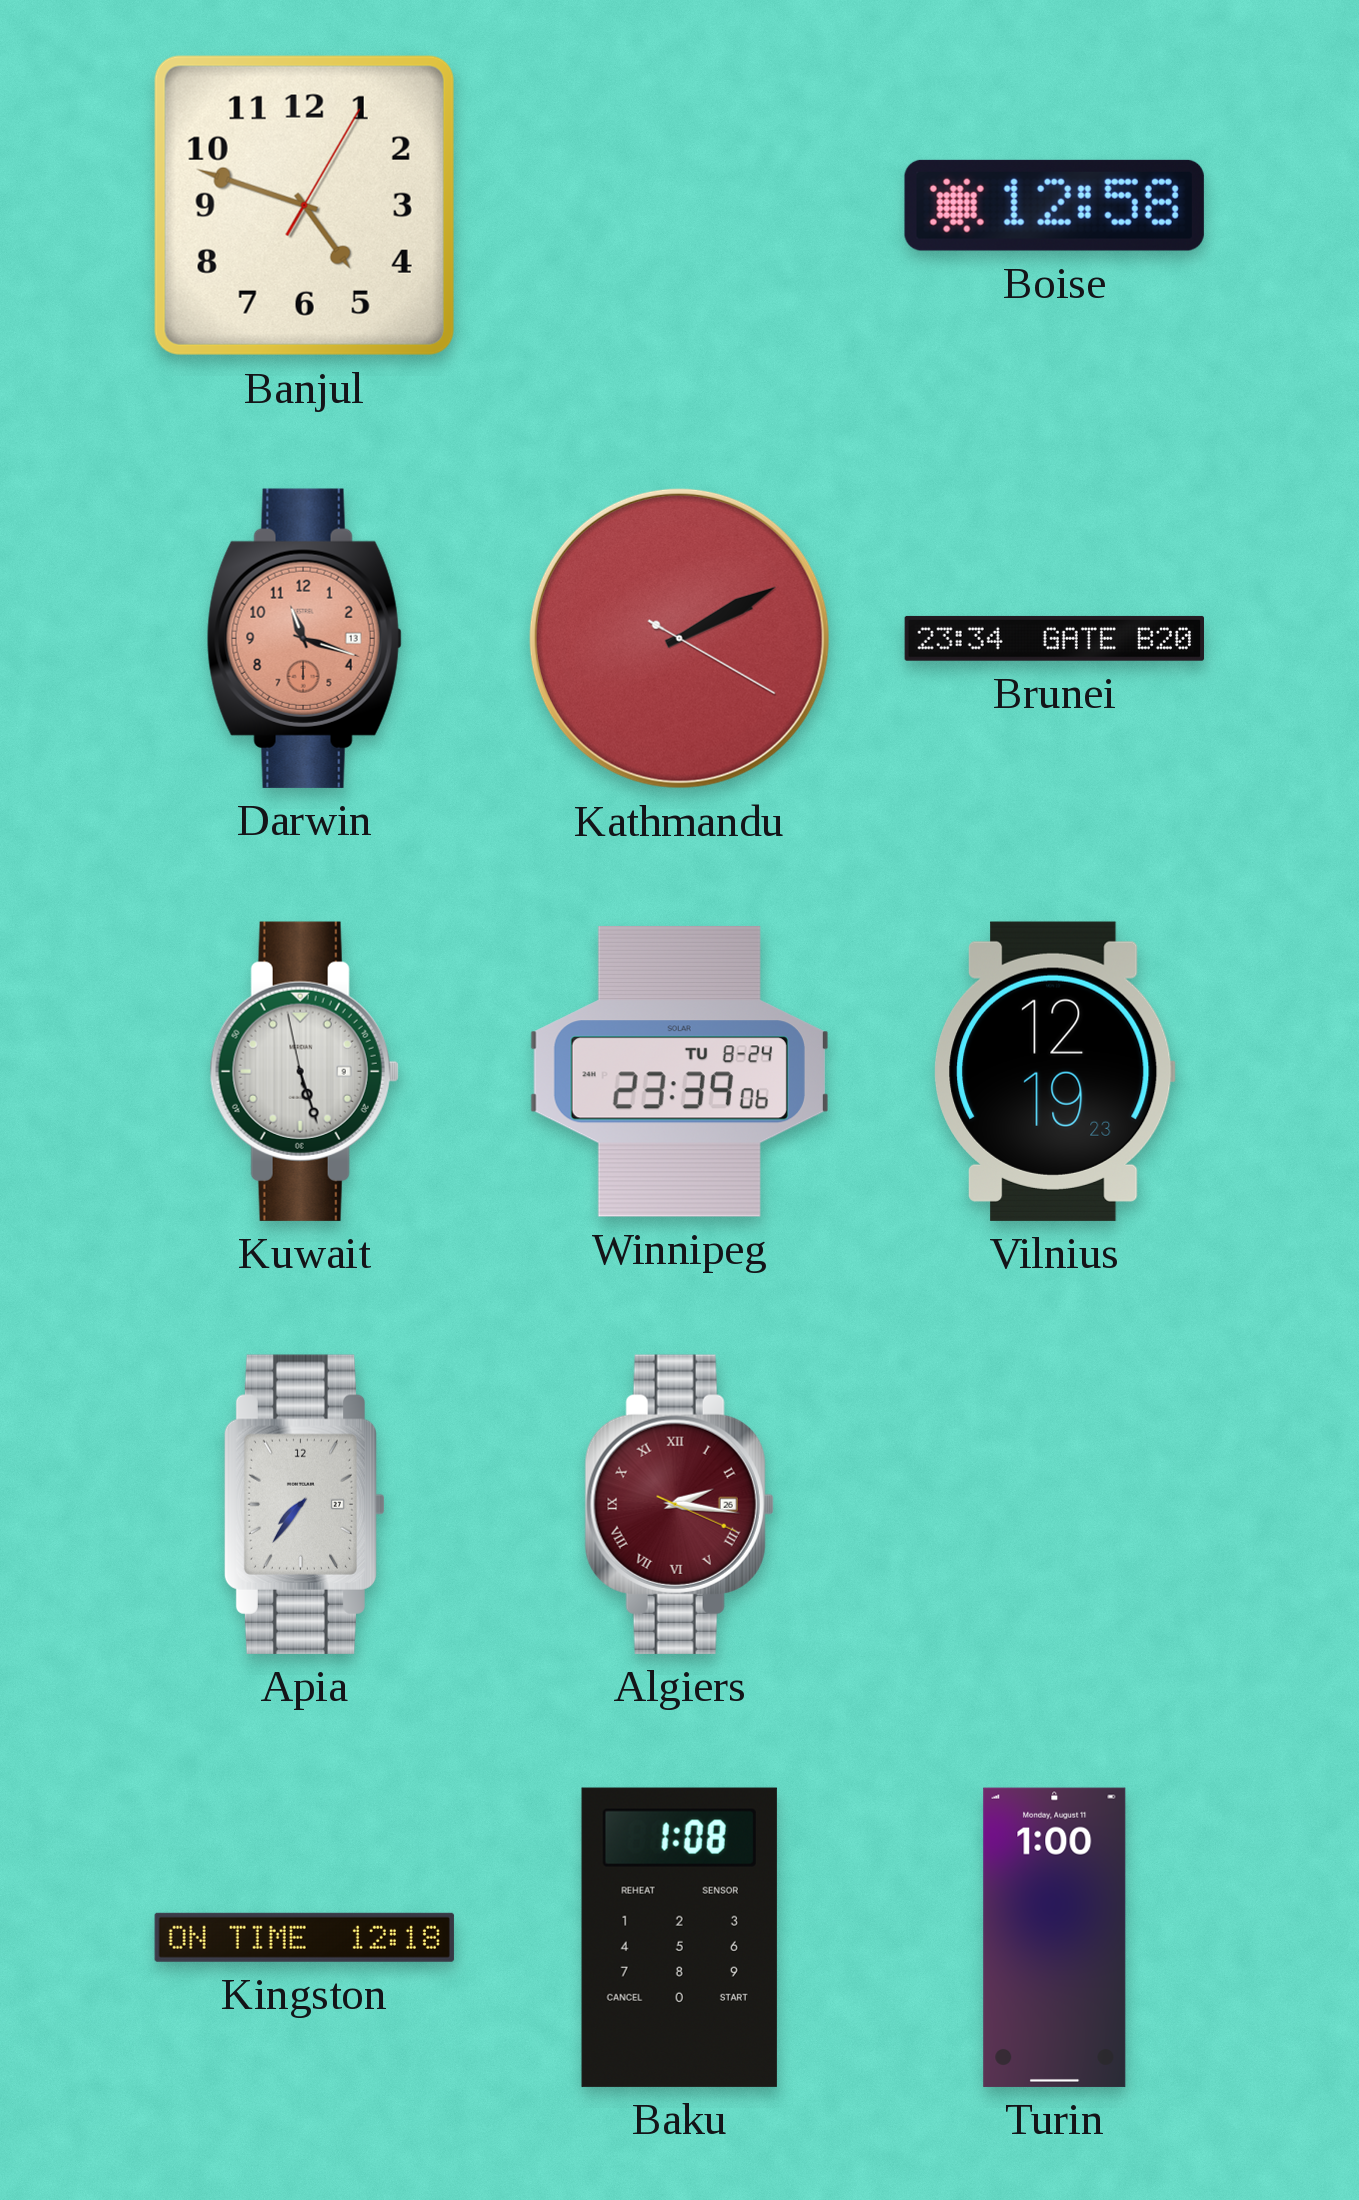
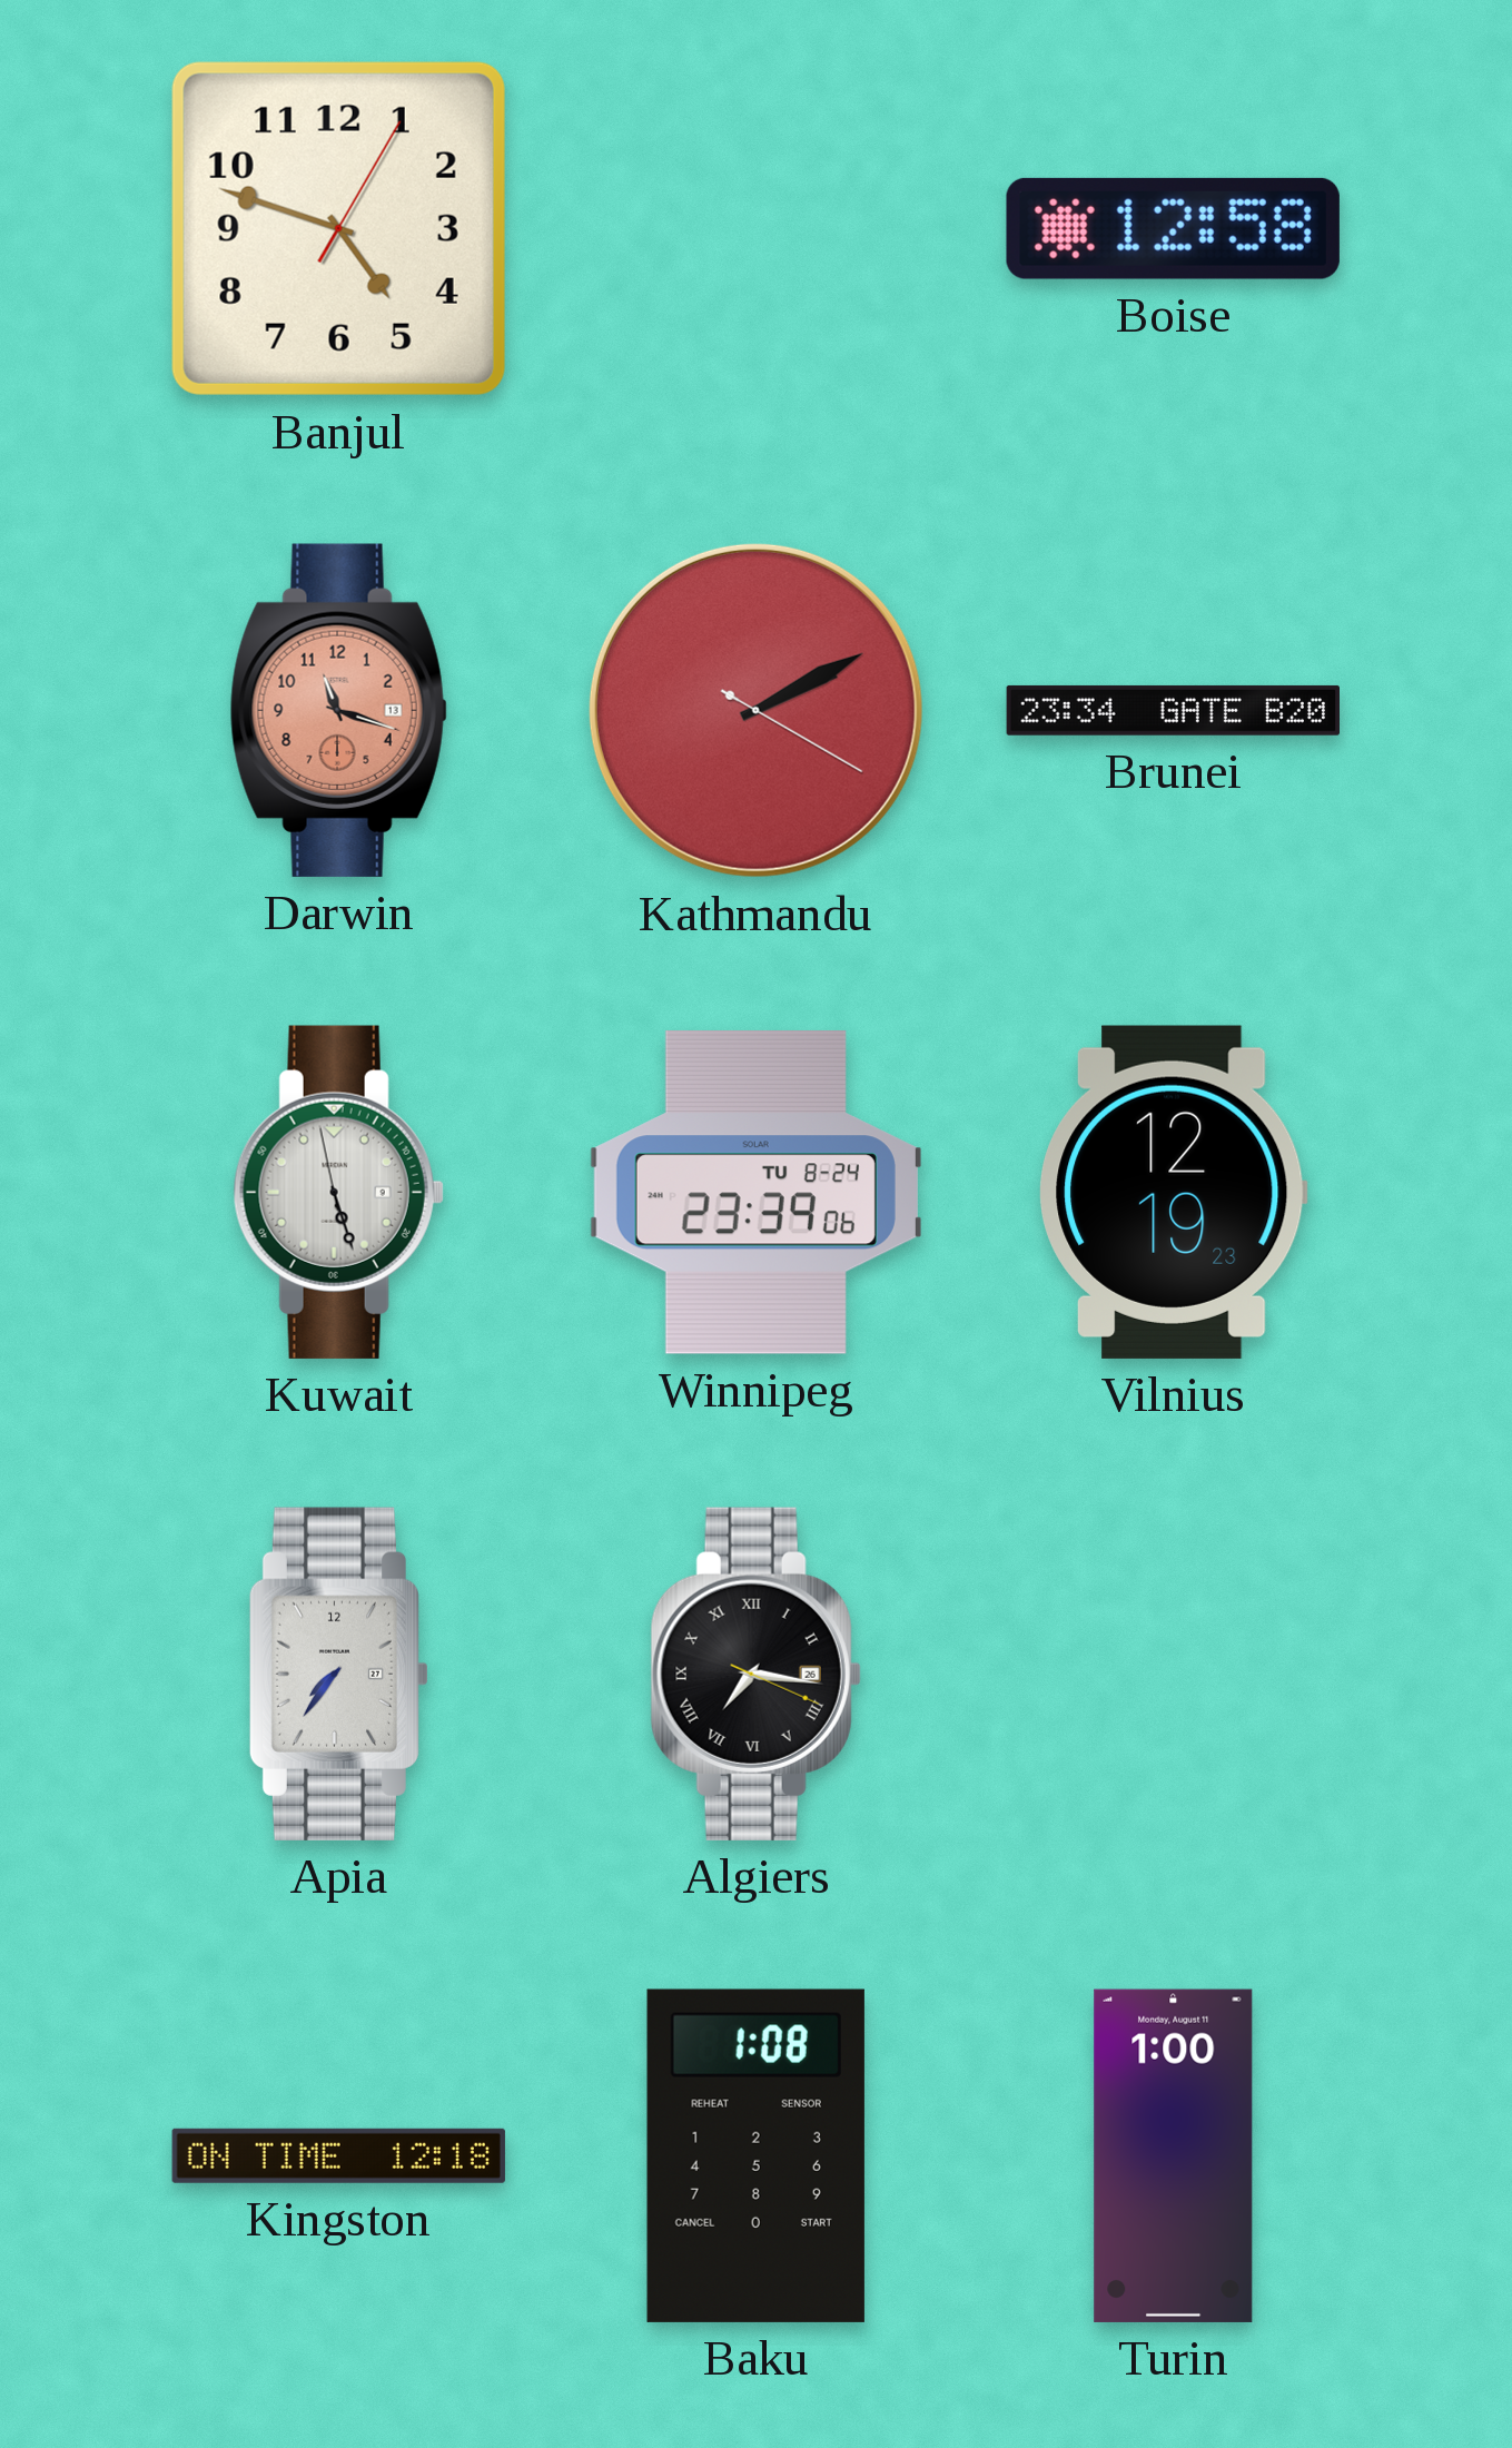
Algiers: 2:16 -> 7:16 (755, 1674)
Algiers dial: burgundy -> black (755, 1674)
